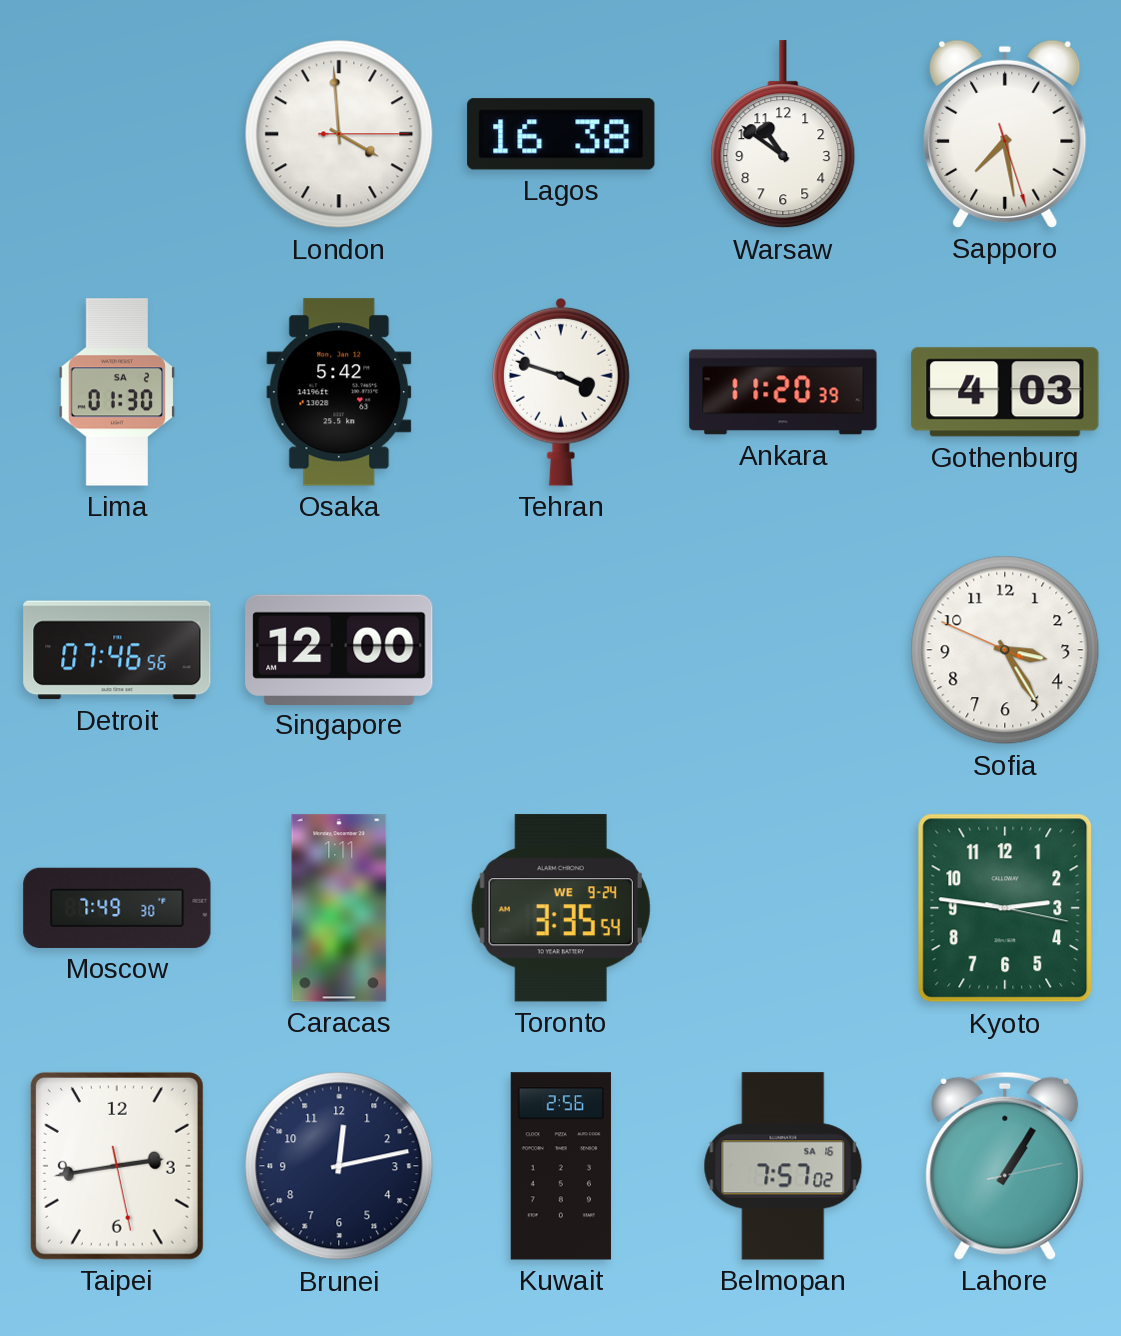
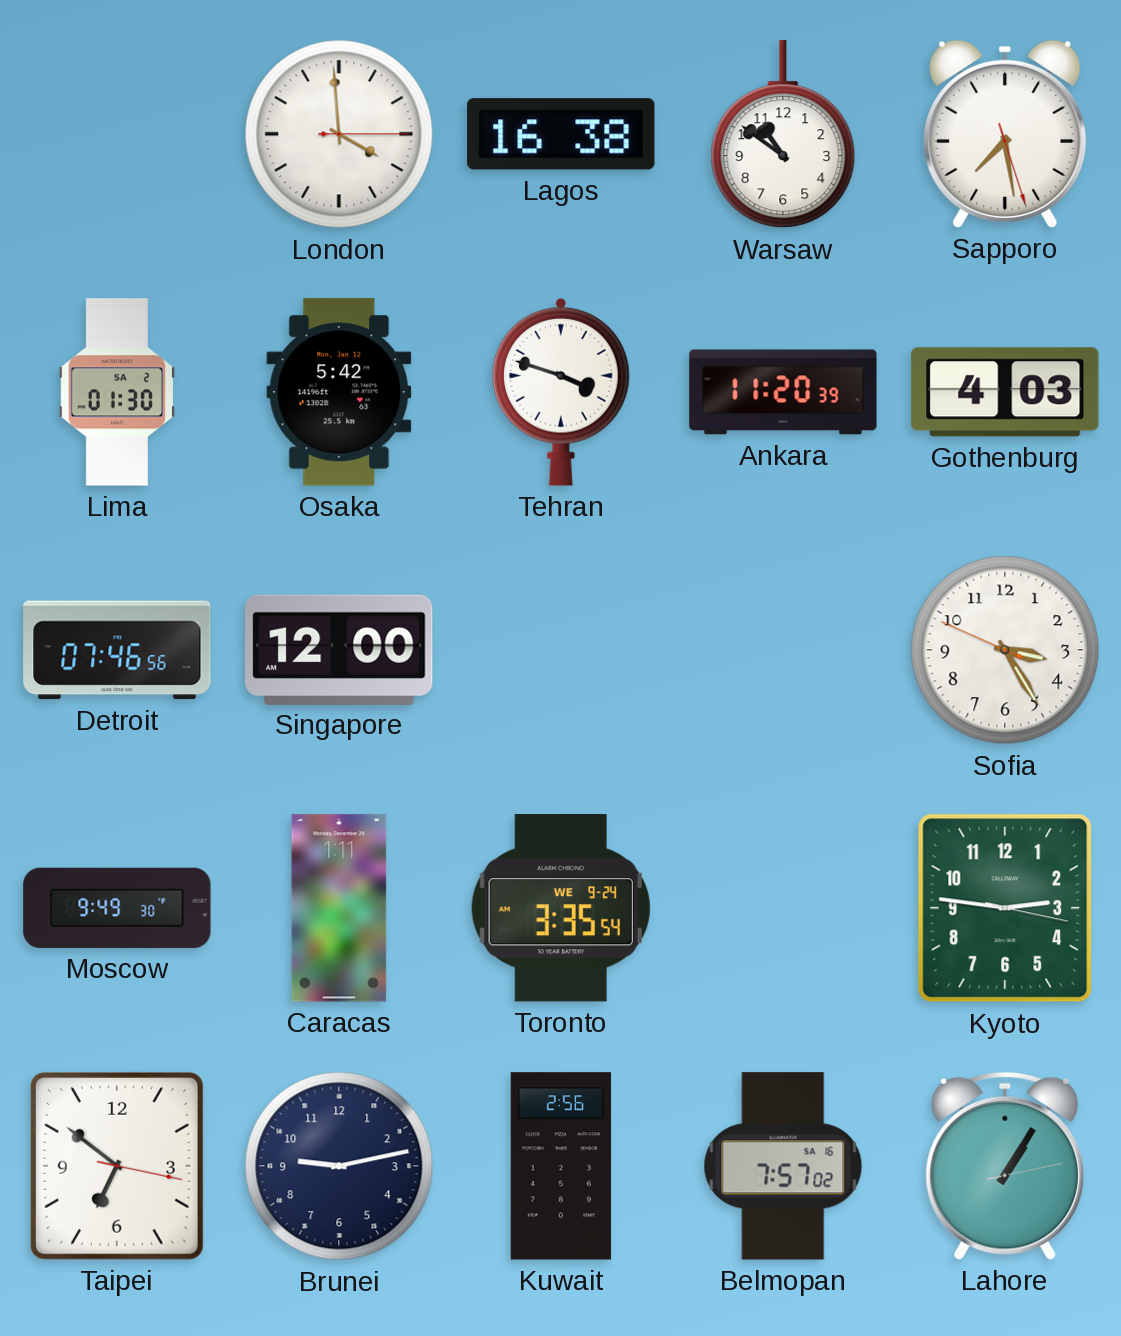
Moscow: 7:49 -> 9:49 (117, 908)
Taipei: 2:43 -> 6:51 (117, 1166)
Brunei: 12:13 -> 9:13 (339, 1166)
